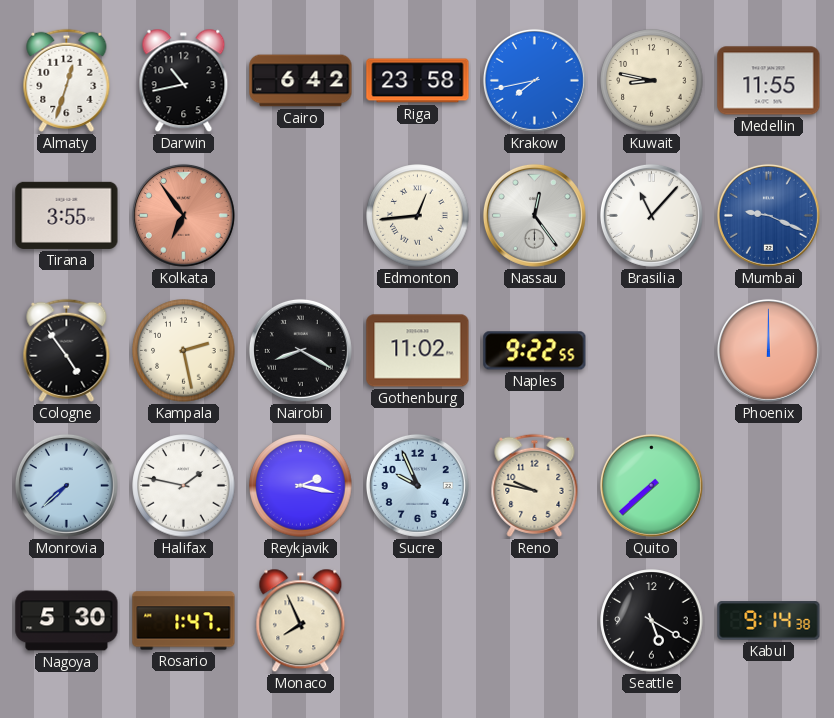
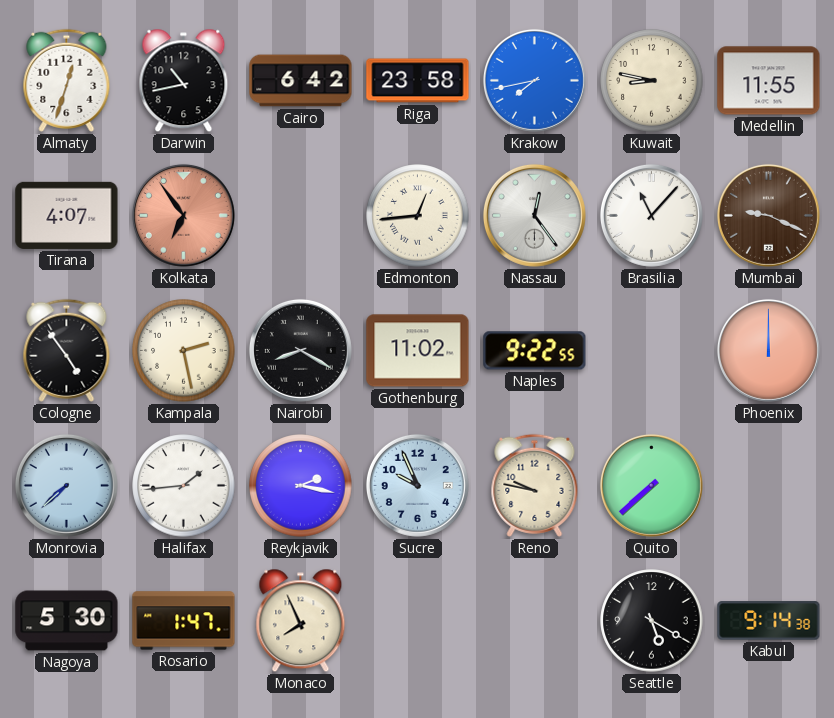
Tirana: 3:55 -> 4:07 (67, 215)
Mumbai dial: blue -> brown (768, 215)
Halifax: 1:47 -> 1:44 (184, 486)
